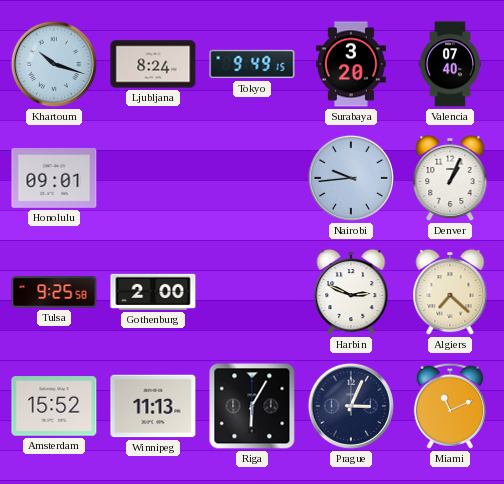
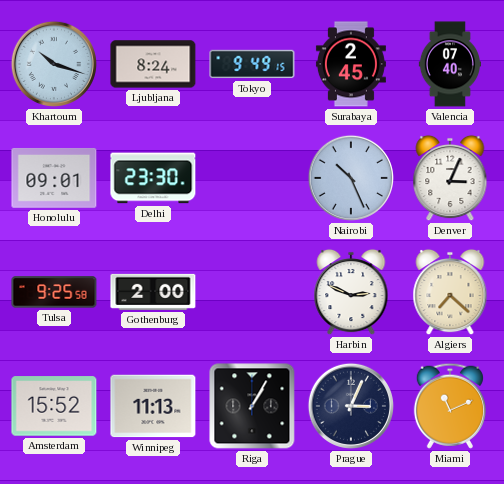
Surabaya: 3:20 -> 2:45 (351, 64)
Delhi: none -> 23:30 (153, 178)
Nairobi: 9:44 -> 10:26 (351, 178)
Denver: 1:04 -> 3:04 (450, 178)
Riga: 6:05 -> 1:05 (252, 406)
